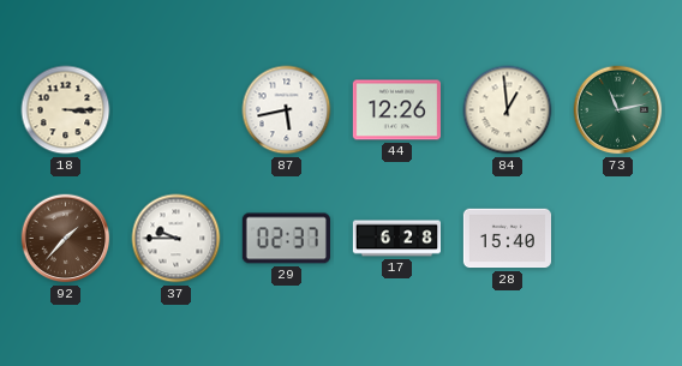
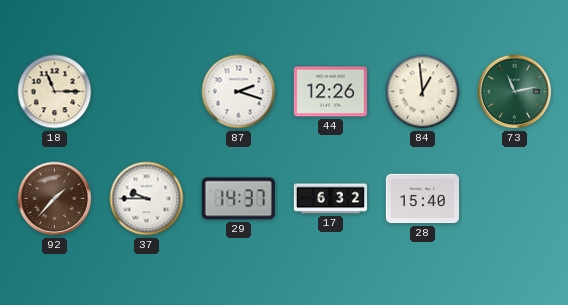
18: 3:15 -> 11:15 (55, 92)
87: 5:43 -> 2:18 (239, 92)
29: 02:37 -> 14:37 (238, 199)
17: 6:28 -> 6:32 (330, 199)
